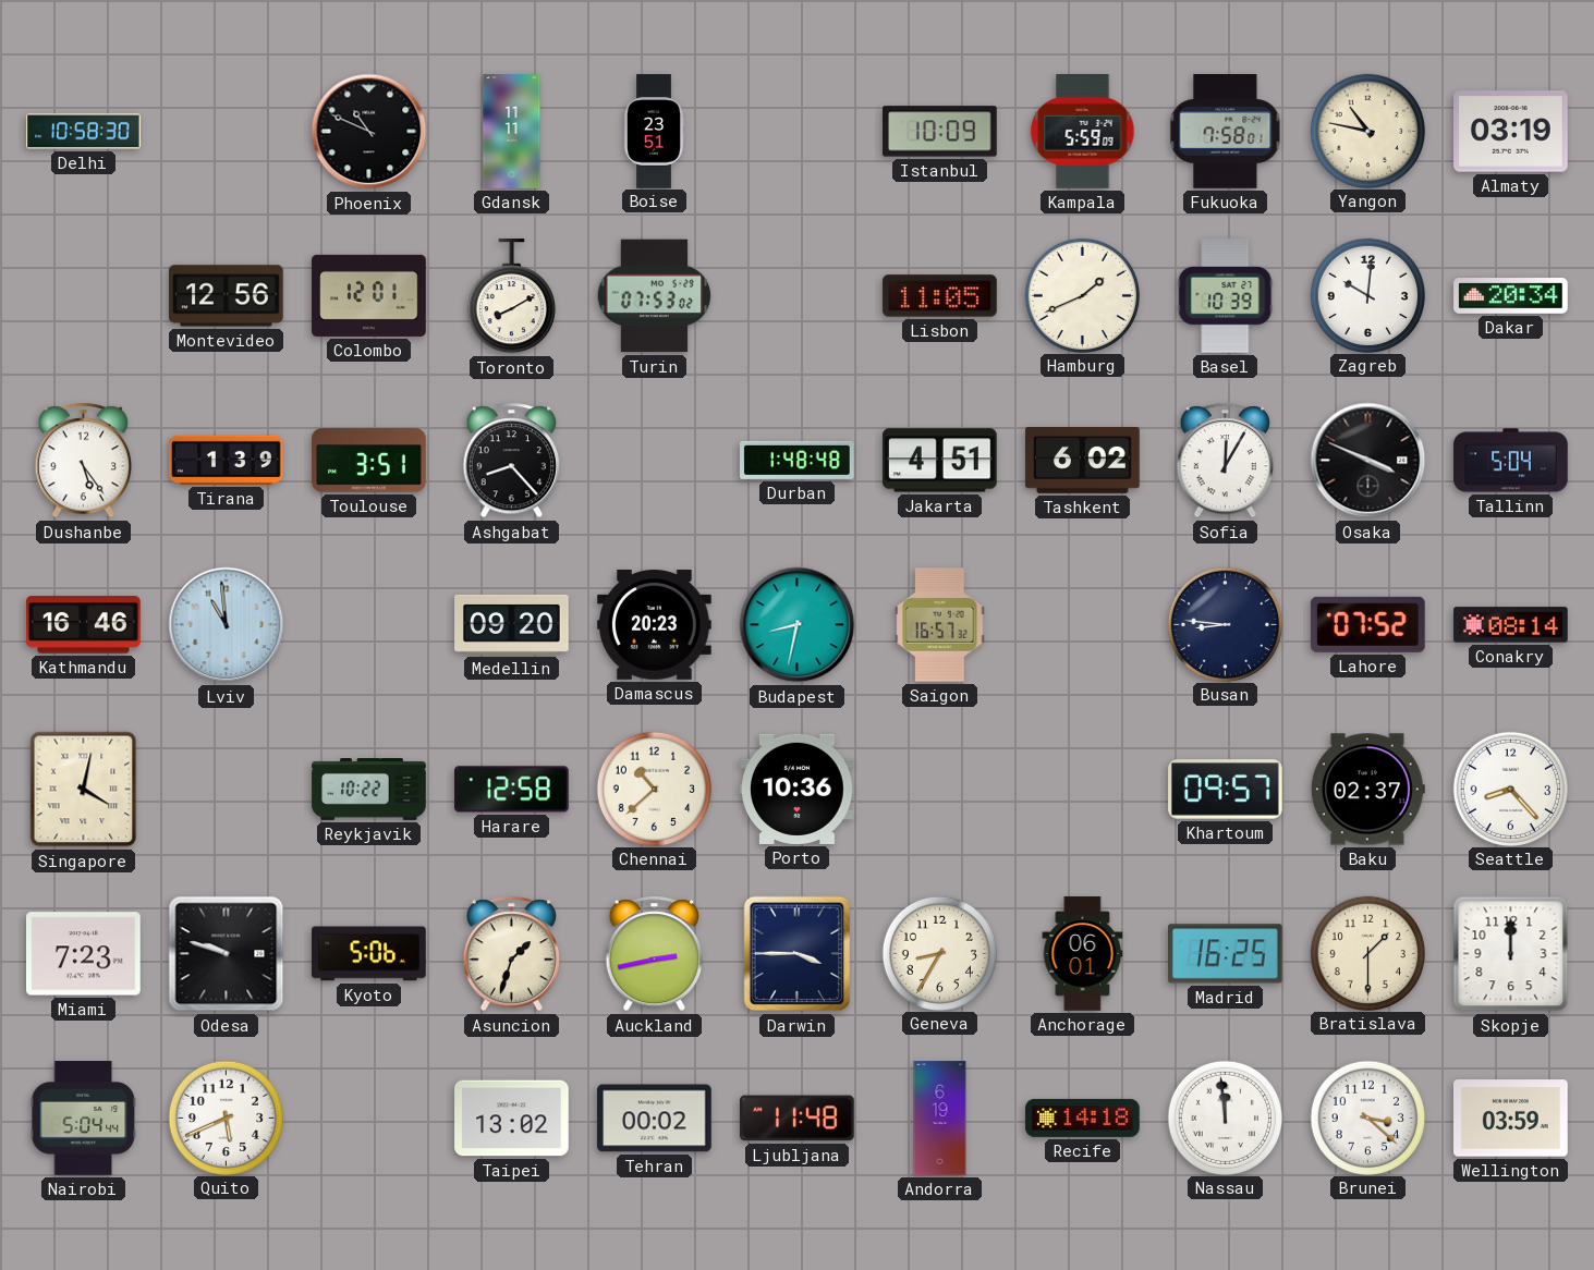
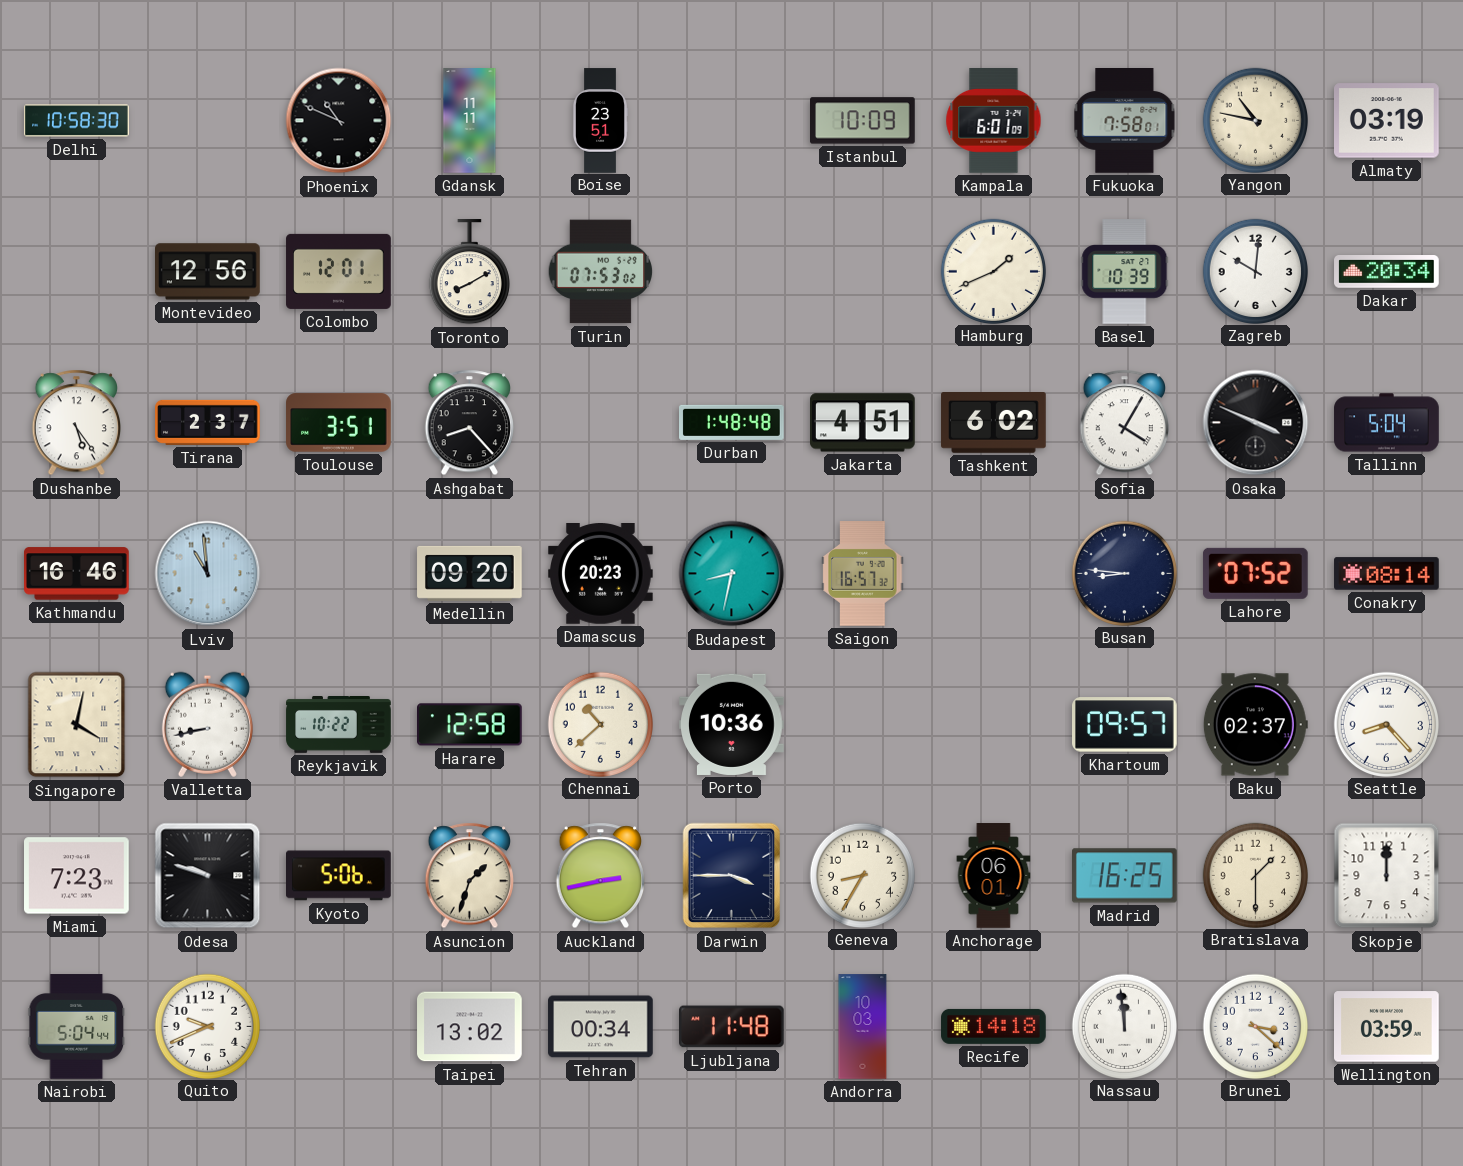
Kampala: 5:59 -> 6:01 (994, 121)
Lisbon: 11:05 -> none (940, 296)
Tirana: 1:39 -> 2:37 (208, 422)
Sofia: 12:05 -> 4:05 (1124, 423)
Valletta: none -> 8:43 (207, 724)
Quito: 5:41 -> 9:41 (207, 1026)
Tehran: 00:02 -> 00:34 (601, 1027)
Andorra: 6:19 -> 10:03 (863, 1027)
